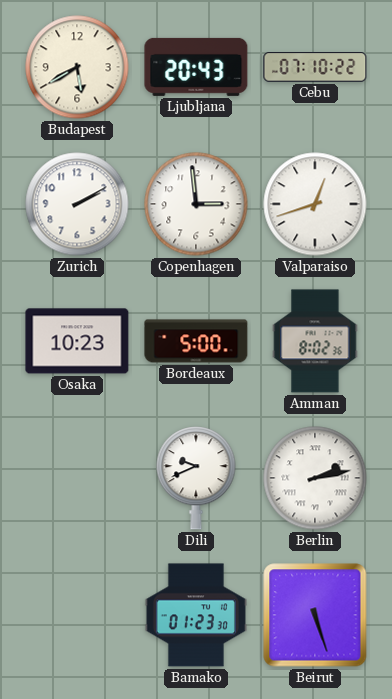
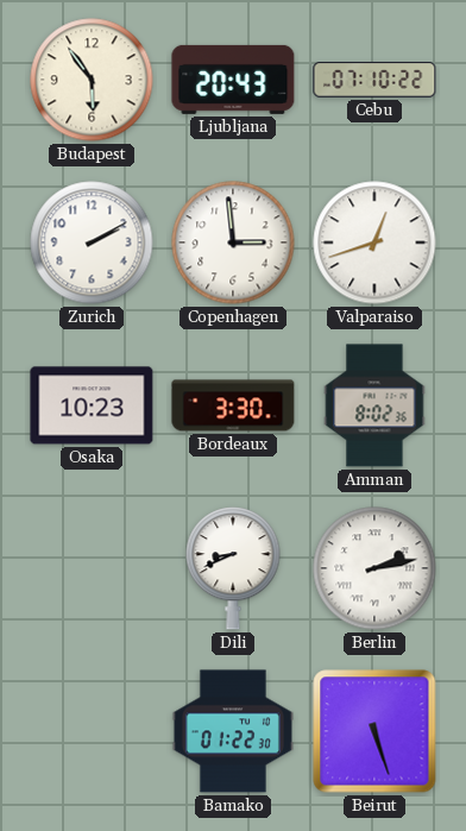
Budapest: 5:40 -> 5:54 (92, 80)
Bordeaux: 5:00 -> 3:30 (233, 405)
Dili: 9:41 -> 8:41 (233, 568)
Bamako: 01:23 -> 01:22 (233, 731)
